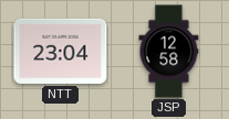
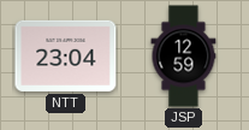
JSP: 12:58 -> 12:59 (184, 57)
